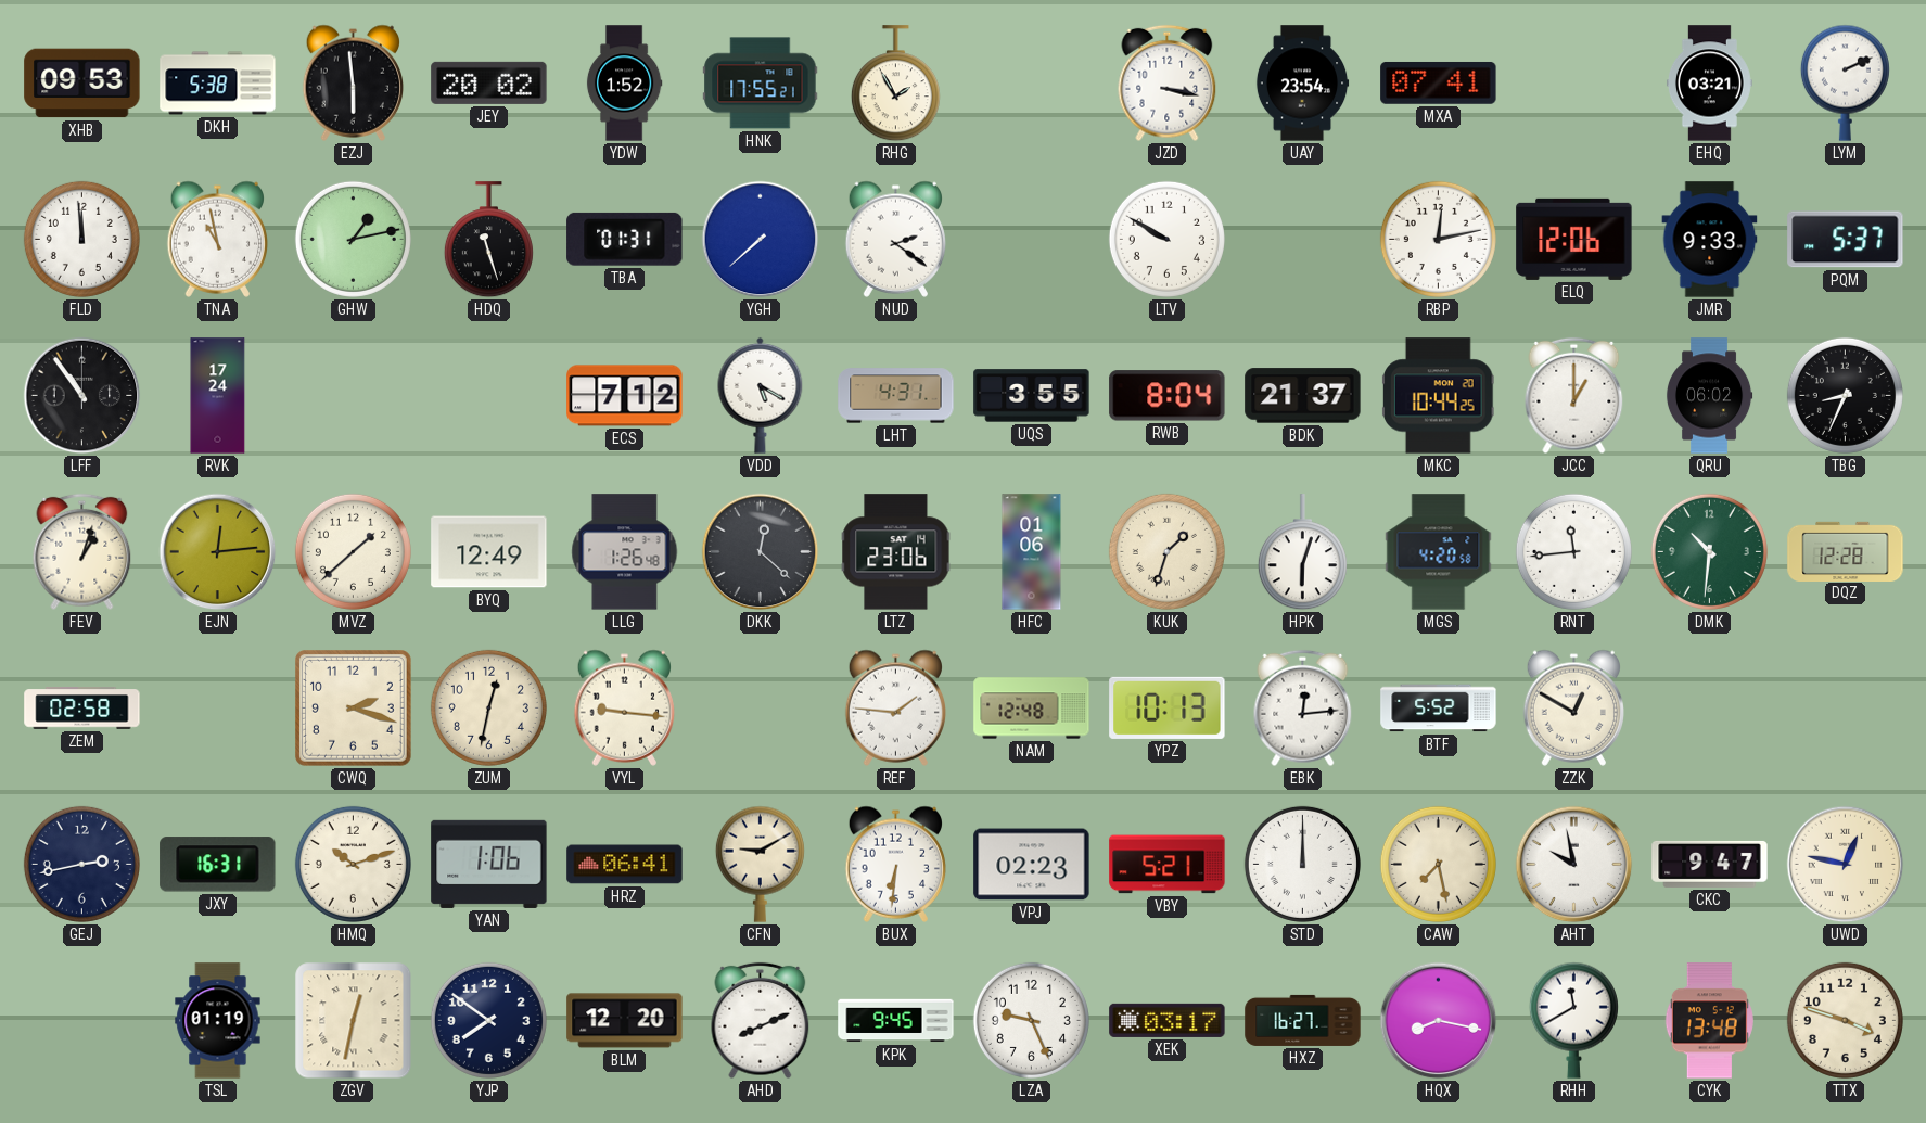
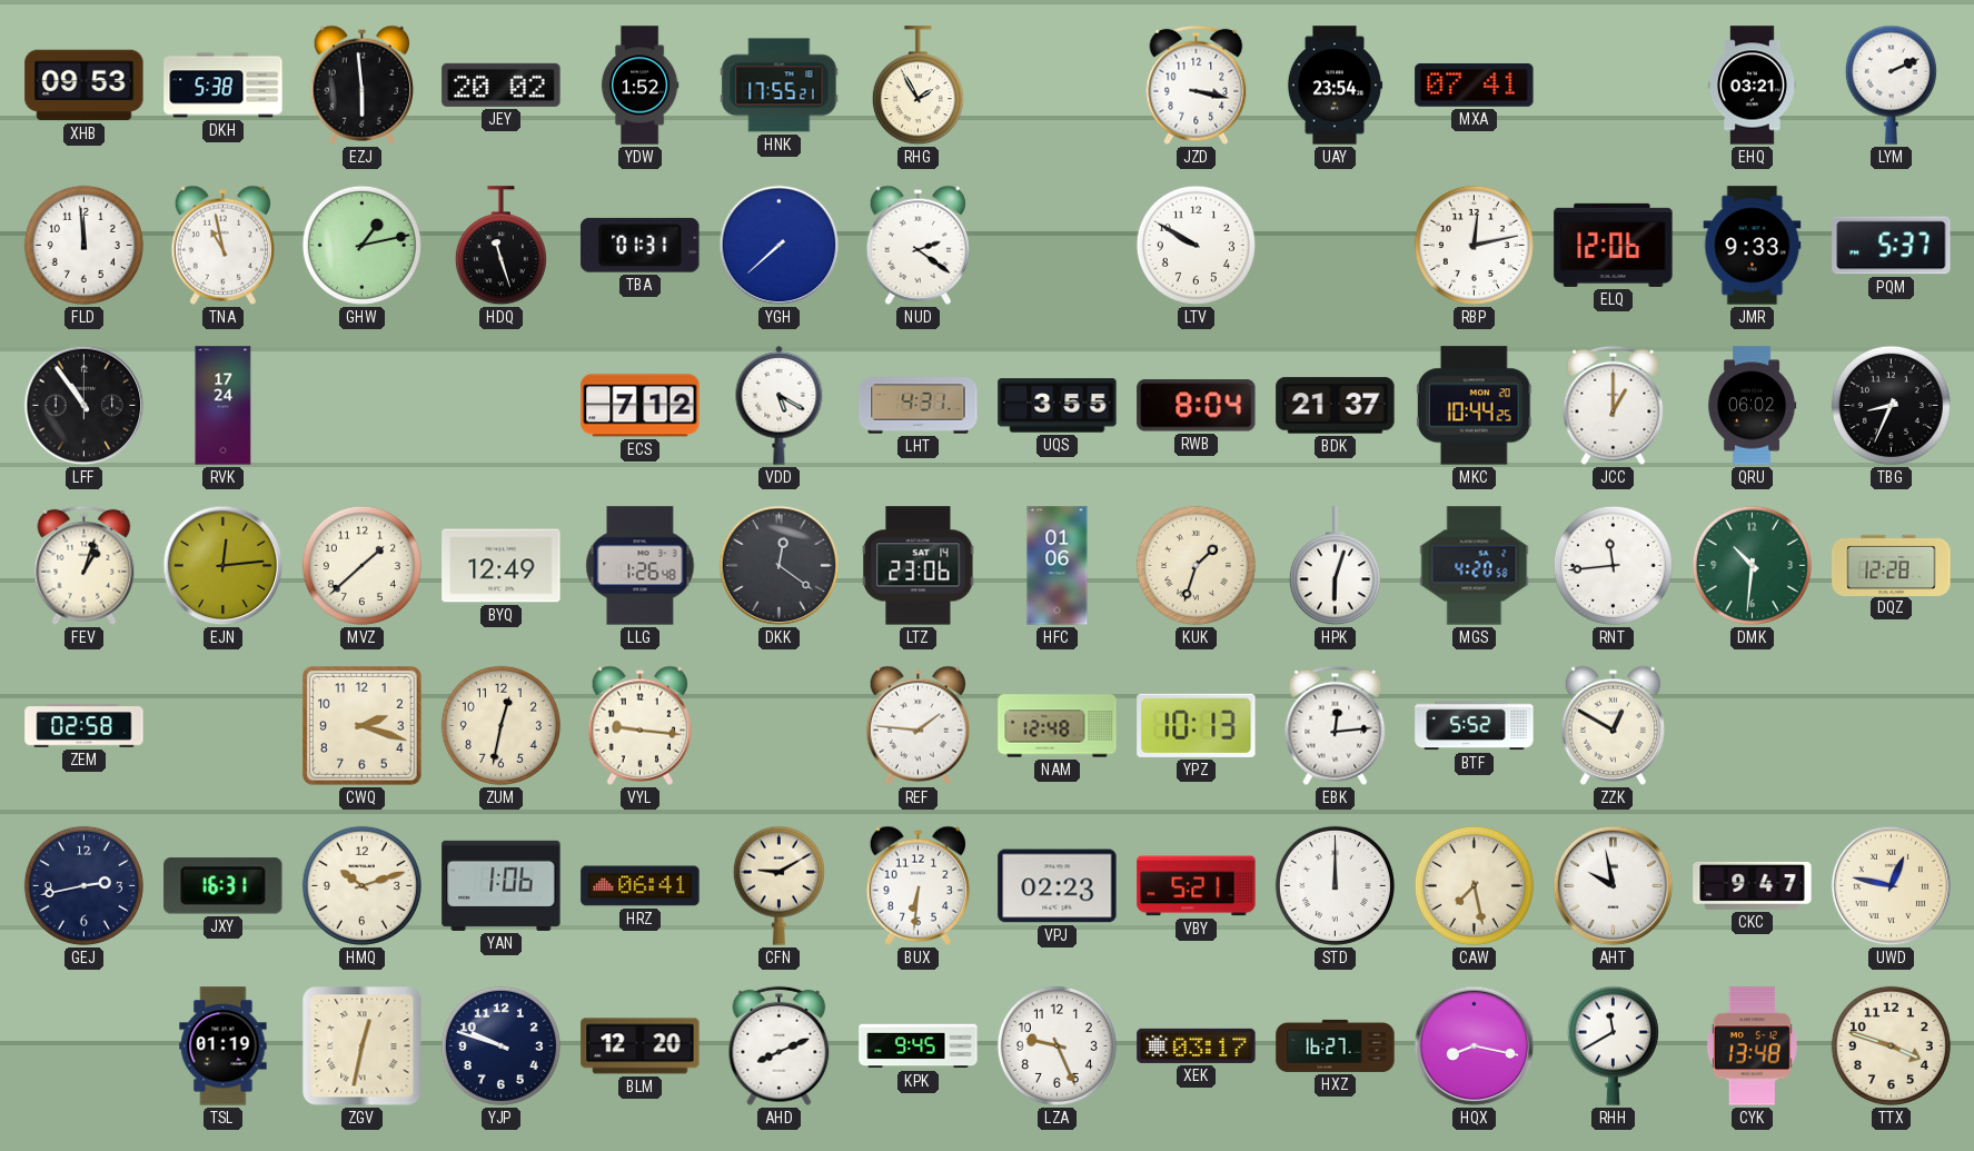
DKK: 12:22 -> 12:21 (780, 566)
YJP: 7:51 -> 9:48 (500, 1045)
